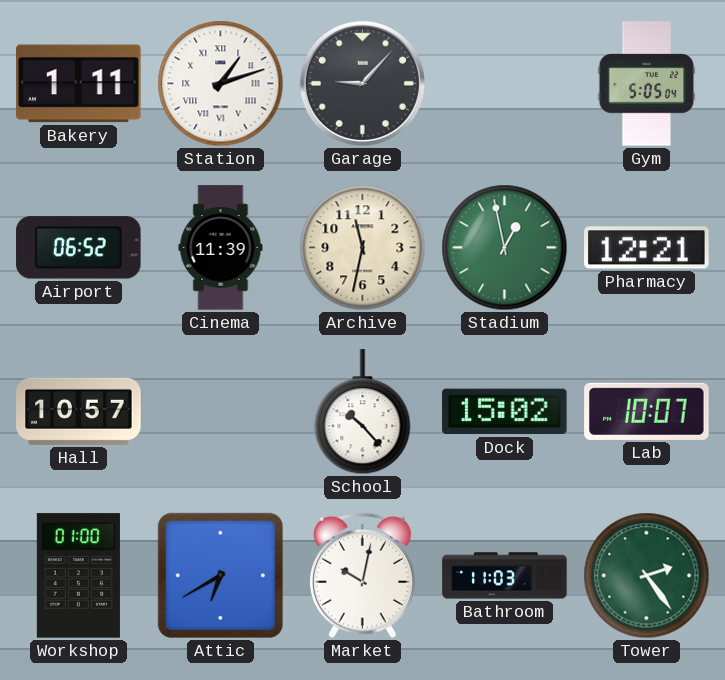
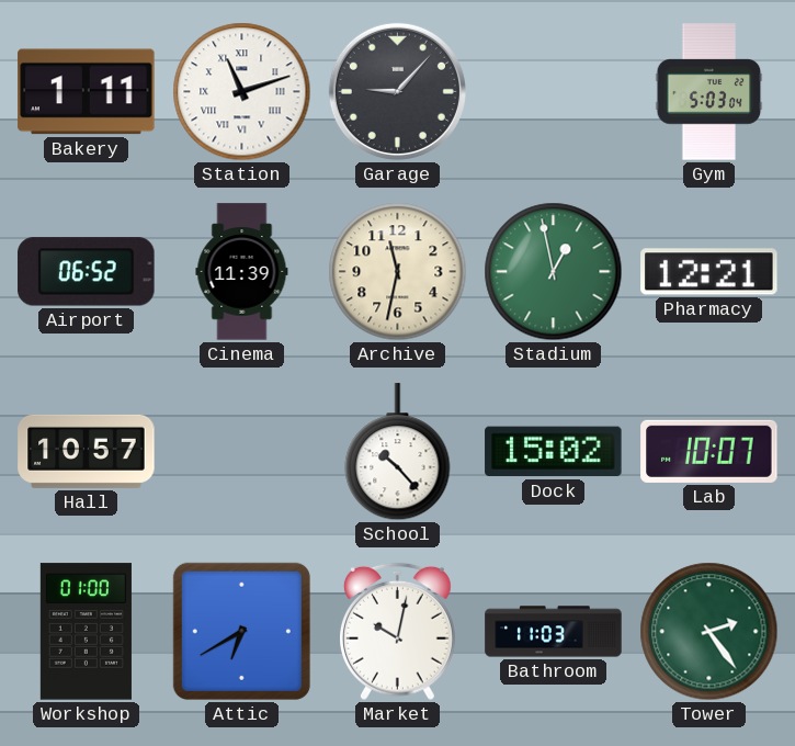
Station: 1:12 -> 11:12 (242, 92)
Gym: 5:05 -> 5:03 (709, 92)
